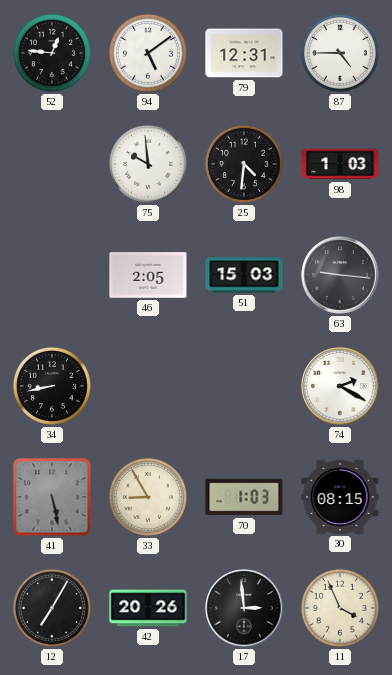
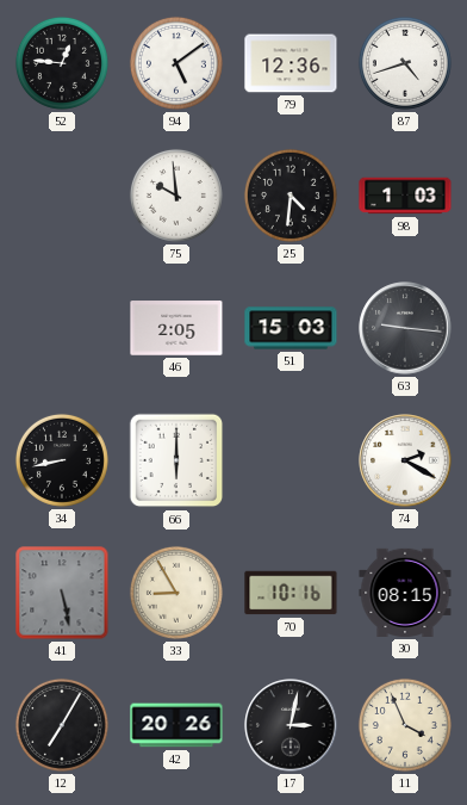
79: 12:31 -> 12:36 (291, 63)
87: 4:45 -> 4:42 (405, 63)
66: none -> 6:00 (176, 460)
70: 1:03 -> 10:16 (291, 593)
17: 2:59 -> 3:02 (291, 725)
